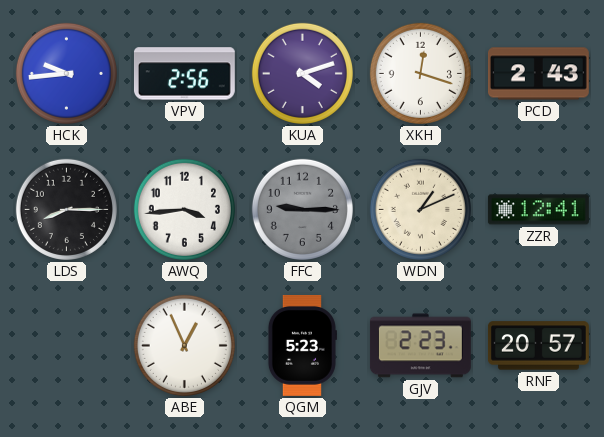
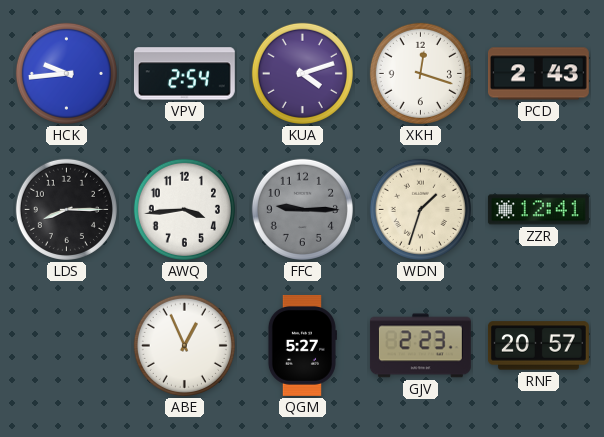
VPV: 2:56 -> 2:54 (184, 74)
WDN: 1:11 -> 1:33 (420, 209)
QGM: 5:23 -> 5:27 (302, 345)
